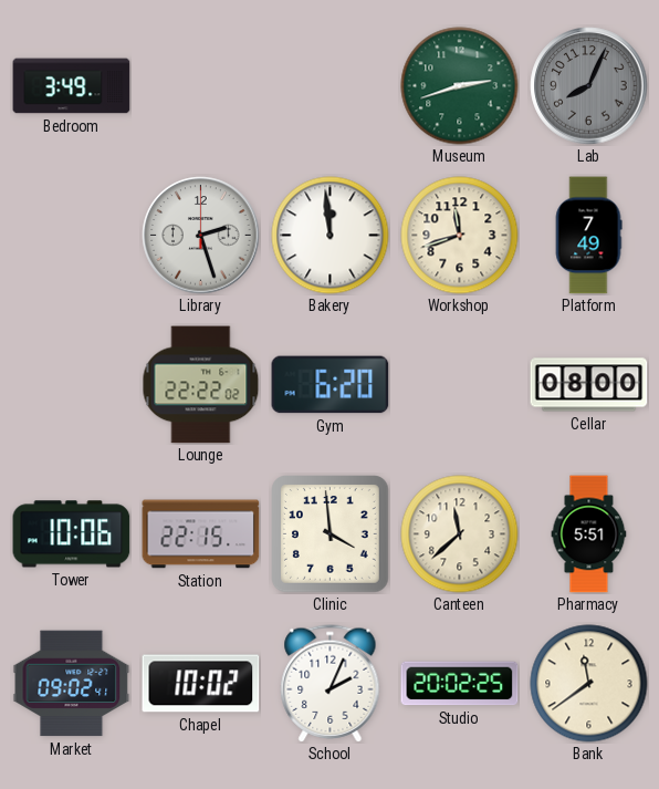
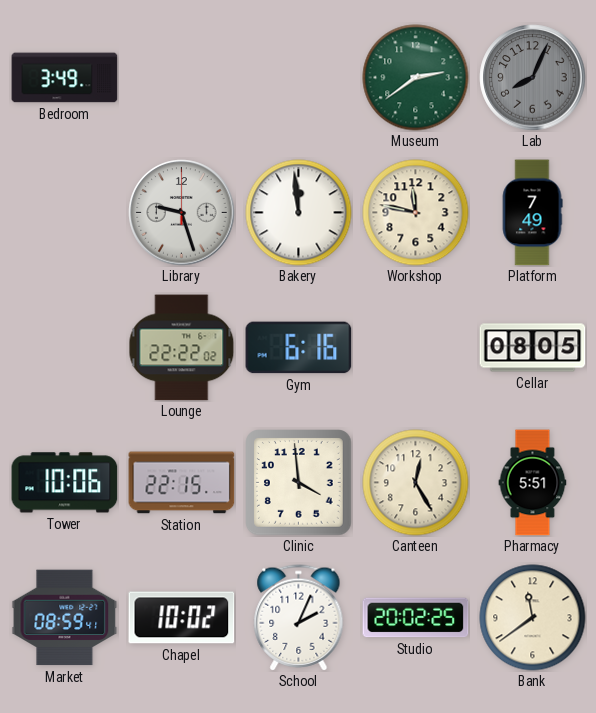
Museum: 2:42 -> 2:39 (416, 78)
Library: 2:27 -> 9:27 (182, 213)
Workshop: 11:42 -> 11:47 (416, 213)
Gym: 6:20 -> 6:16 (299, 348)
Cellar: 08:00 -> 08:05 (533, 348)
Canteen: 11:38 -> 12:25 (416, 483)
Market: 09:02 -> 08:59 (65, 618)
